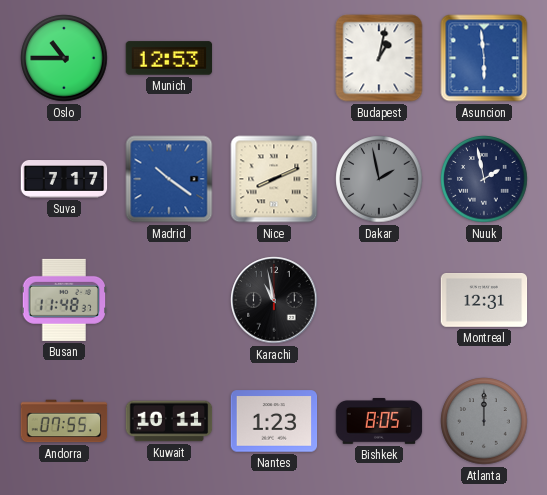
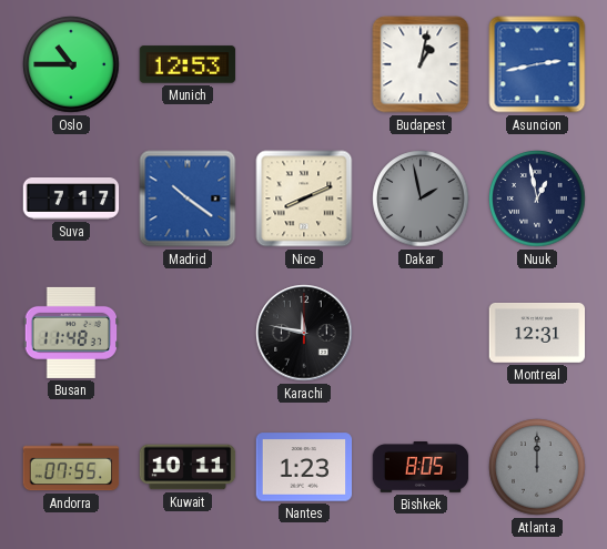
Asuncion: 5:59 -> 2:43 (537, 64)
Nuuk: 1:58 -> 12:58 (537, 199)
Karachi: 10:58 -> 11:47 (304, 333)
